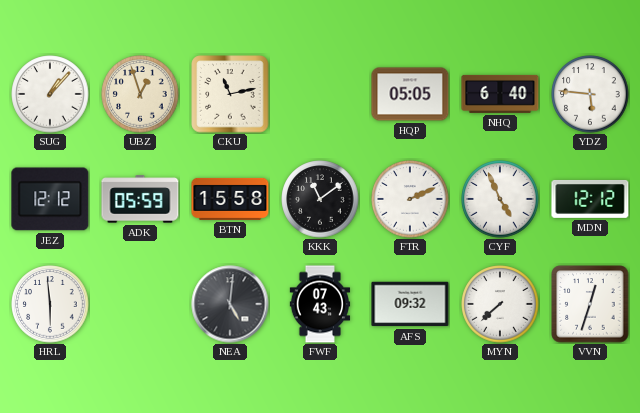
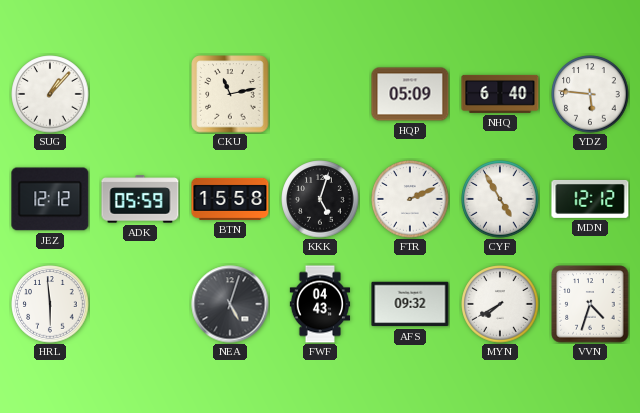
UBZ: 12:57 -> none (140, 94)
HQP: 05:05 -> 05:09 (410, 94)
KKK: 11:09 -> 5:03 (320, 199)
CYF: 4:56 -> 4:55 (500, 199)
NEA: 5:01 -> 5:03 (230, 304)
FWF: 07:43 -> 04:43 (320, 304)
MYN: 7:38 -> 7:40 (500, 304)
VVN: 12:33 -> 4:33 (590, 304)
